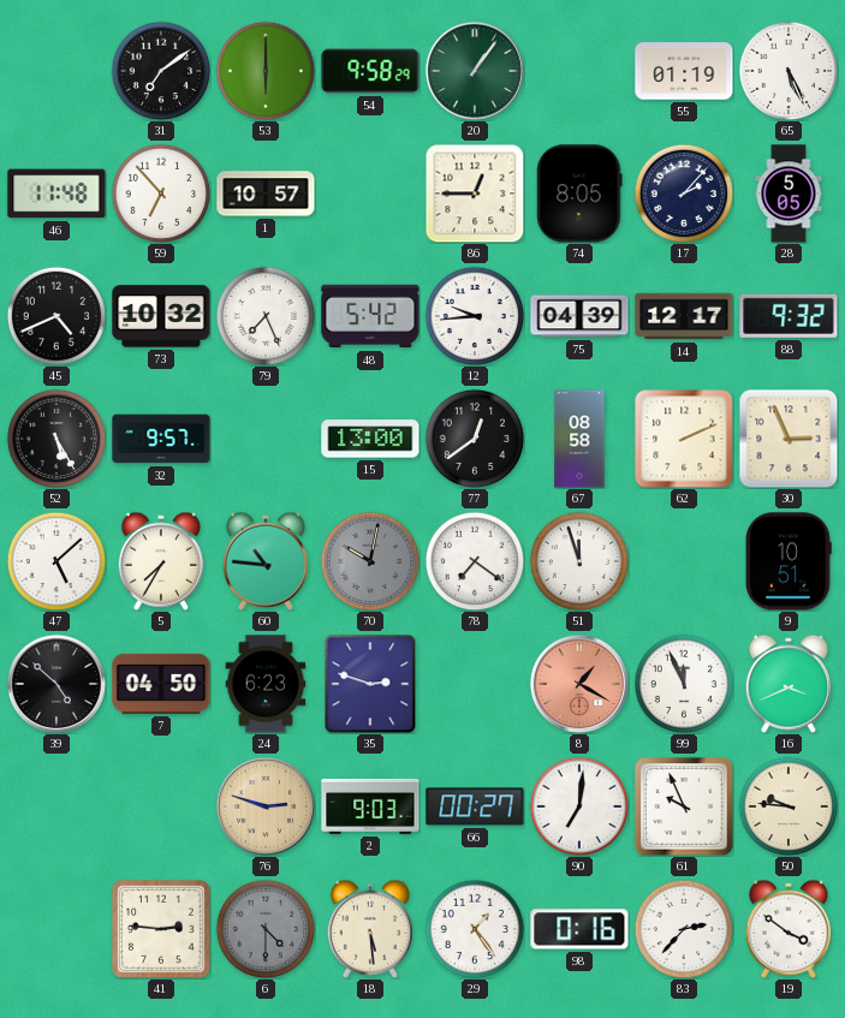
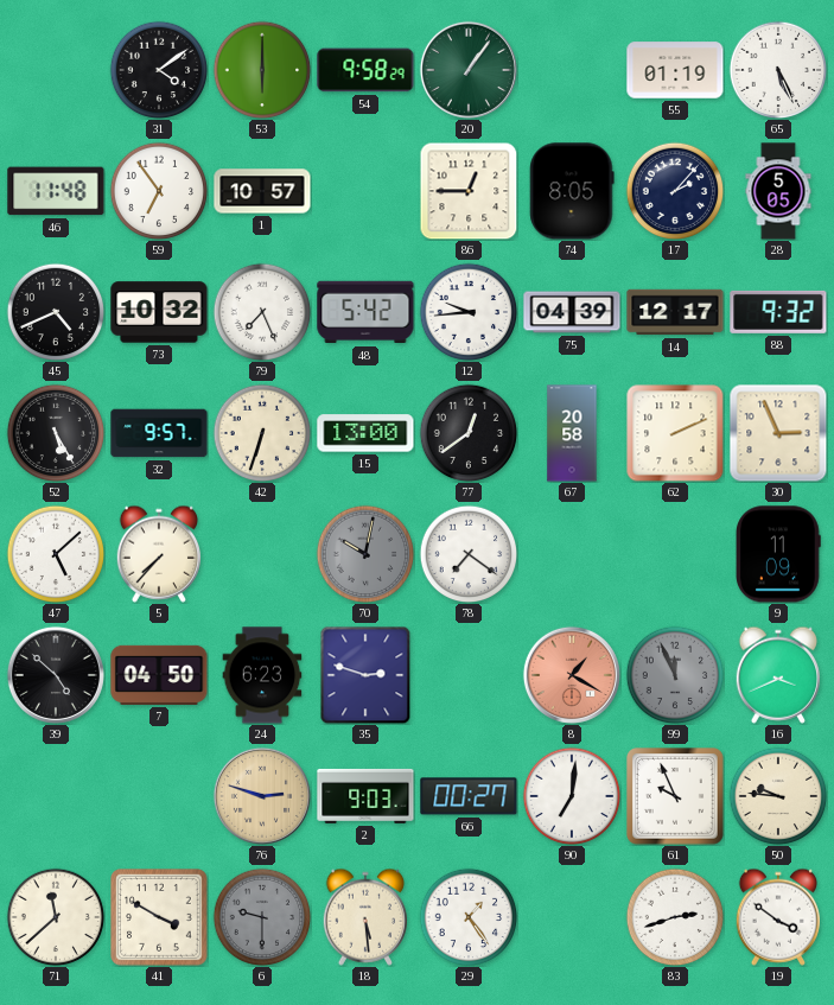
31: 7:09 -> 4:09 (159, 70)
59: 6:53 -> 6:54 (159, 191)
42: none -> 6:33 (262, 433)
67: 08:58 -> 20:58 (572, 433)
5: 7:35 -> 7:37 (158, 554)
60: 10:46 -> none (264, 561)
51: 11:57 -> none (579, 561)
9: 10:51 -> 11:09 (779, 554)
99 dial: white -> grey (675, 675)
71: none -> 11:38 (56, 917)
41: 2:46 -> 3:50 (160, 918)
6: 4:30 -> 9:30 (262, 917)
98: 0:16 -> none (579, 929)
83: 2:37 -> 2:42 (675, 917)
